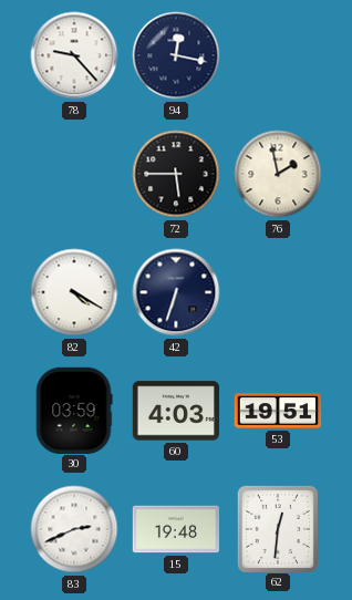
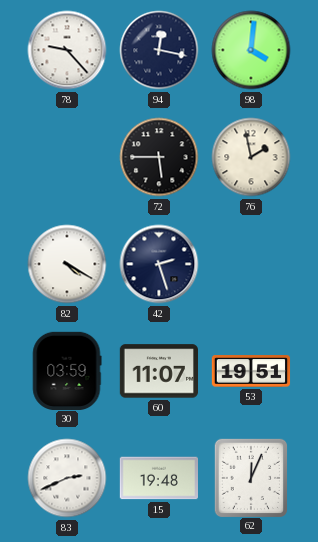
98: none -> 4:01 (251, 50)
42: 6:33 -> 2:27 (159, 264)
60: 4:03 -> 11:07 (158, 371)
62: 12:31 -> 12:04 (250, 477)
